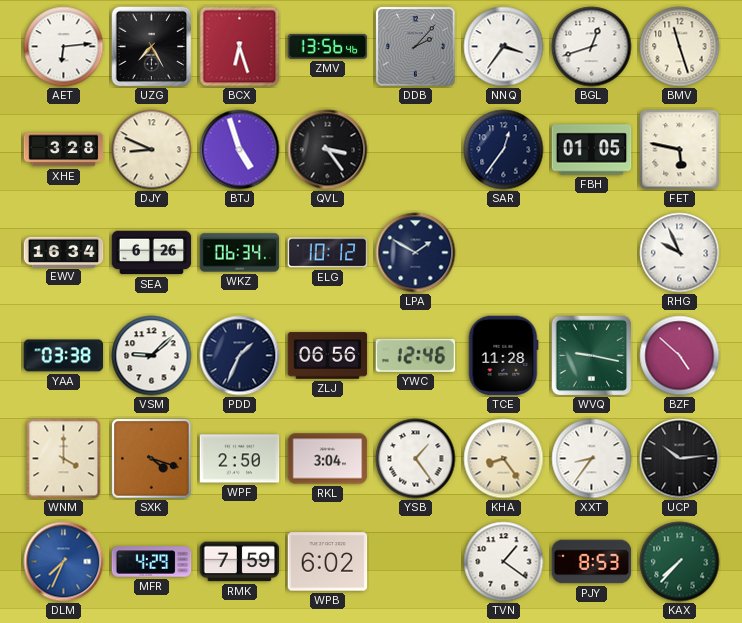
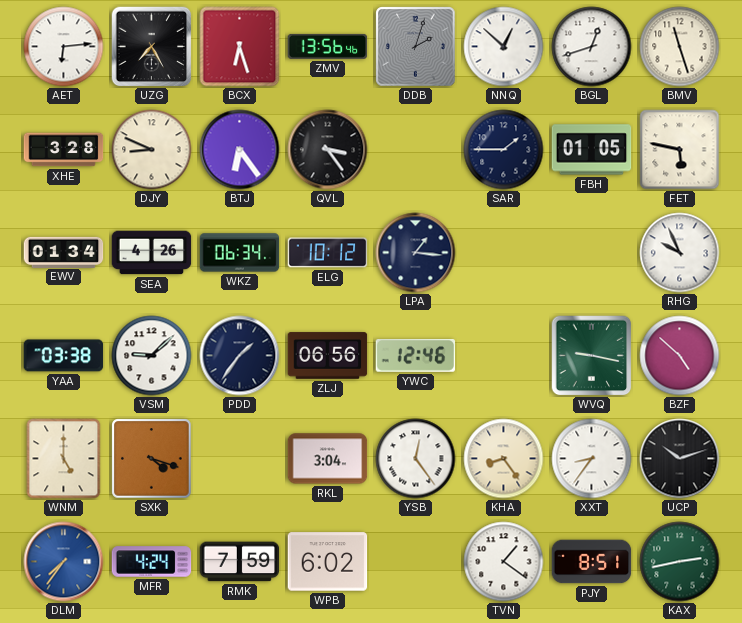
DDB: 2:07 -> 2:03 (416, 47)
NNQ: 3:36 -> 12:52 (504, 47)
BTJ: 4:57 -> 6:24 (240, 150)
SAR: 12:36 -> 1:45 (504, 150)
EWV: 16:34 -> 01:34 (64, 252)
SEA: 6:26 -> 4:26 (152, 253)
LPA: 1:50 -> 1:16 (416, 253)
PDD: 1:34 -> 1:36 (240, 356)
TCE: 11:28 -> none (503, 356)
WNM: 4:00 -> 5:00 (64, 459)
WPF: 2:50 -> none (240, 459)
YSB: 1:24 -> 12:24 (416, 459)
UCP: 10:14 -> 10:12 (680, 459)
DLM: 7:34 -> 7:36 (64, 562)
MFR: 4:29 -> 4:24 (152, 562)
PJY: 8:53 -> 8:51 (592, 562)
KAX: 7:37 -> 2:43 (680, 562)
